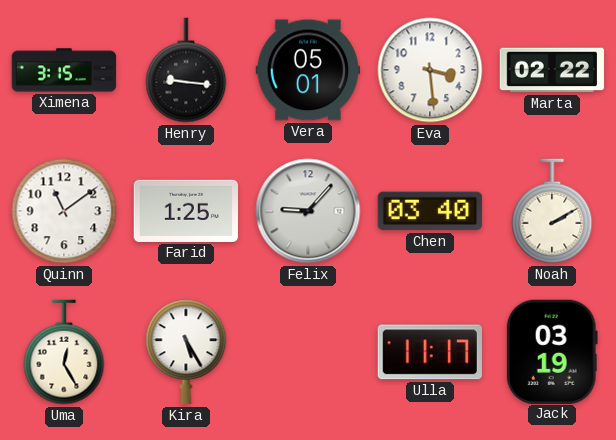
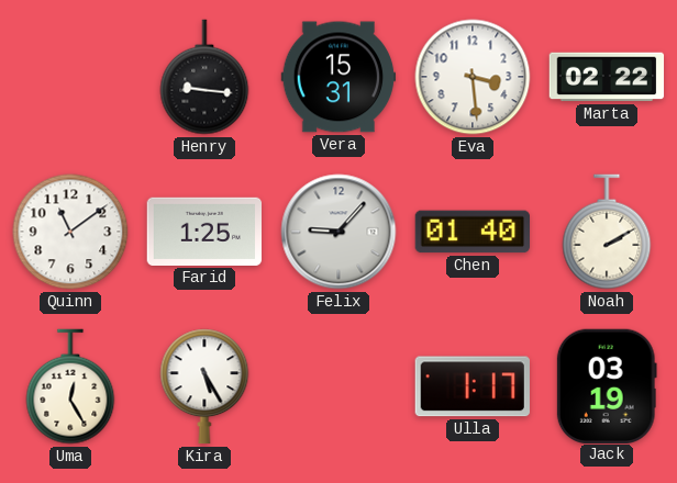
Ximena: 3:15 -> none (64, 70)
Vera: 05:01 -> 15:31 (338, 77)
Chen: 03:40 -> 01:40 (471, 232)
Ulla: 11:17 -> 1:17 (473, 386)
